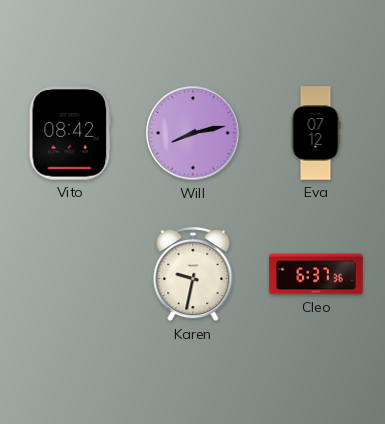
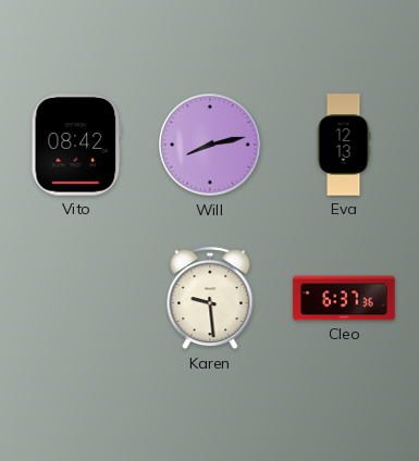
Eva: 07:12 -> 12:13 (344, 145)
Karen: 9:32 -> 9:29 (210, 298)
